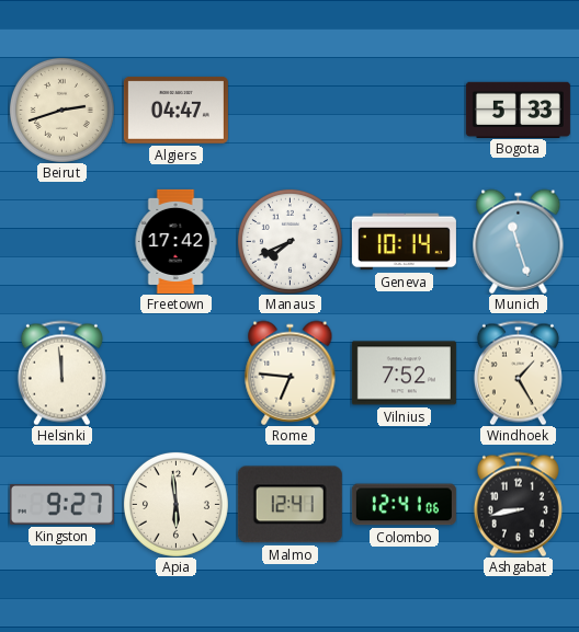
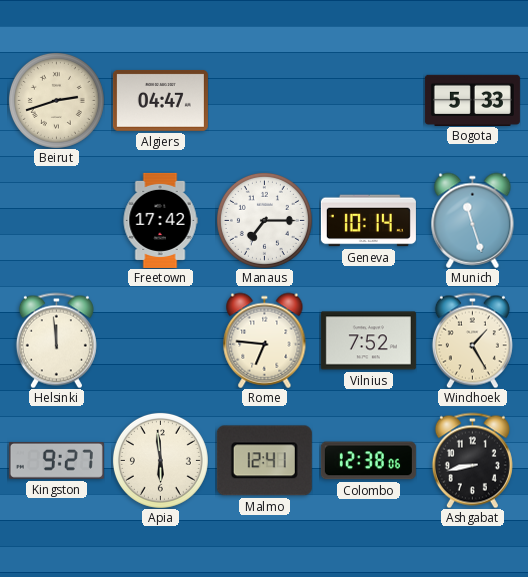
Manaus: 7:41 -> 7:15 (264, 220)
Colombo: 12:41 -> 12:38 (368, 461)
